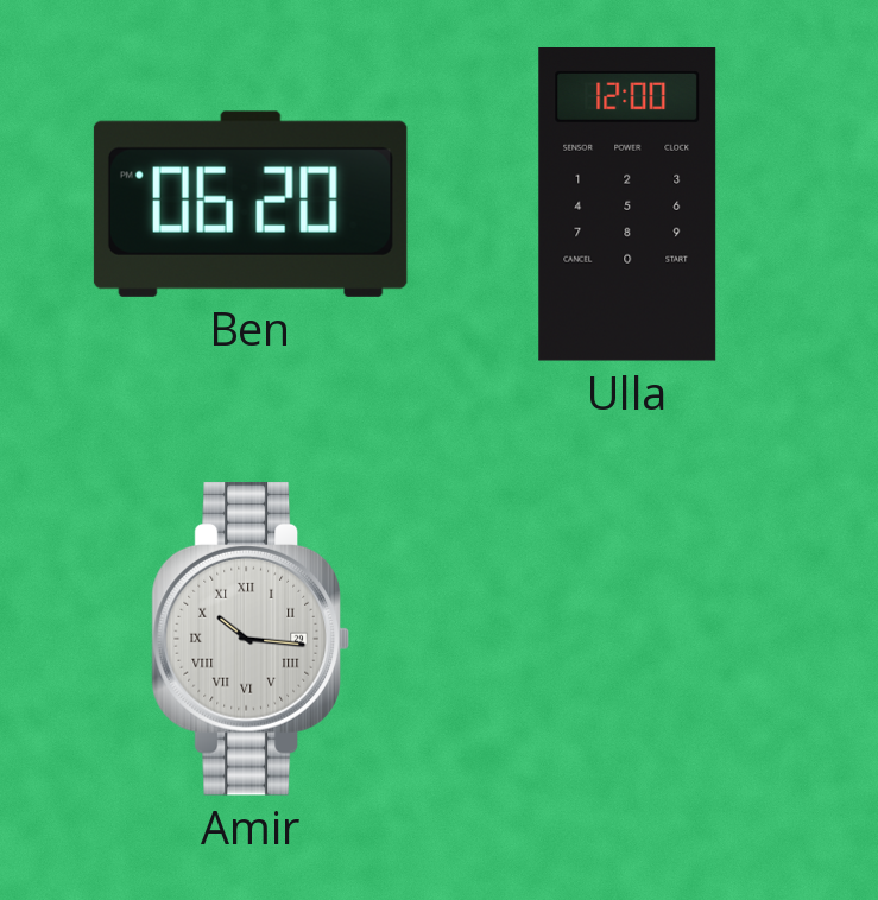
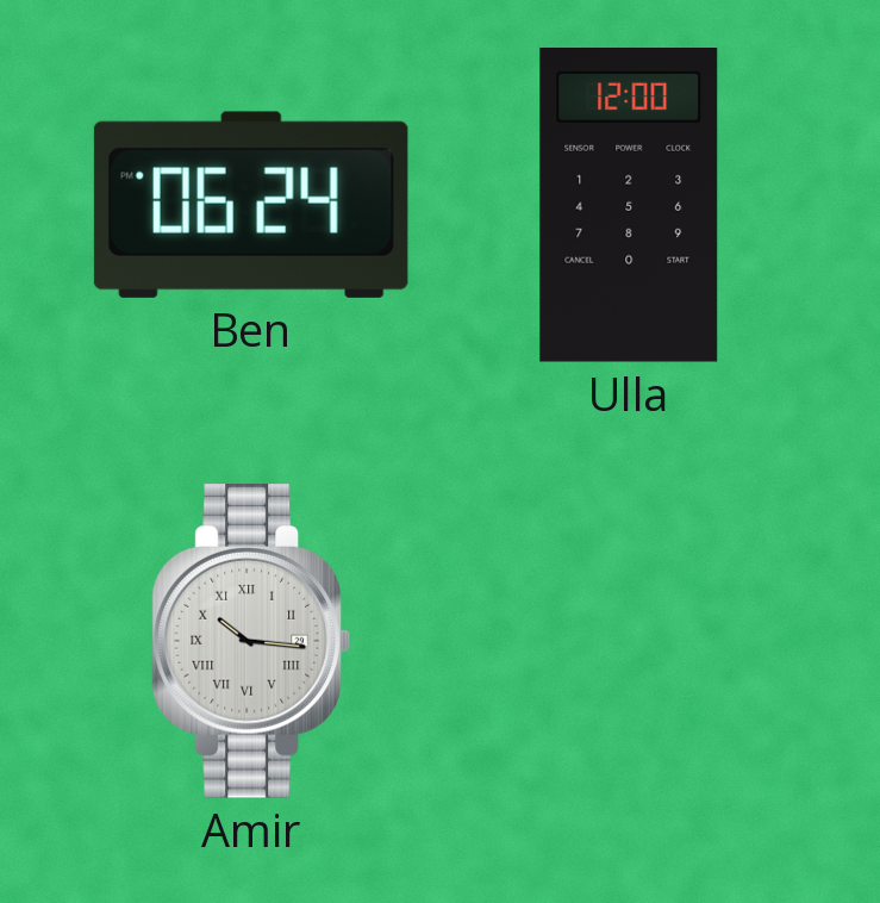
Ben: 06:20 -> 06:24 (251, 205)
